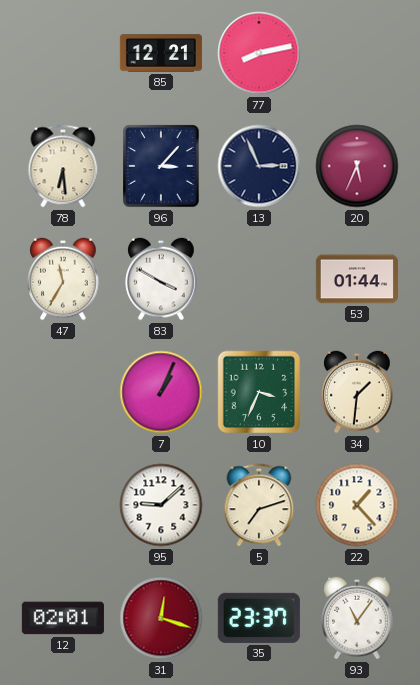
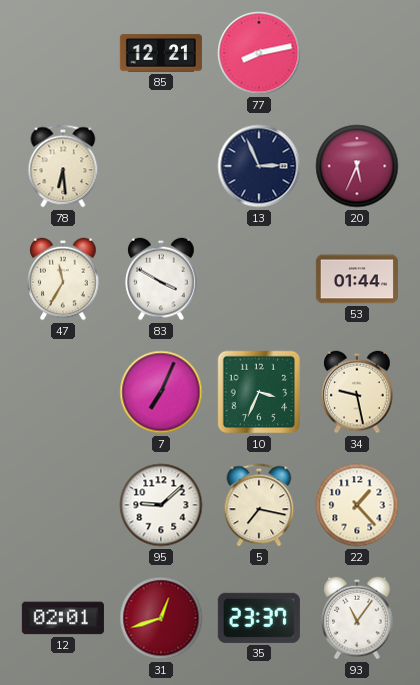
96: 3:07 -> none (161, 166)
7: 1:04 -> 7:04 (161, 392)
34: 1:31 -> 9:28 (357, 392)
5: 7:12 -> 7:17 (259, 505)
31: 12:18 -> 12:42 (161, 618)
